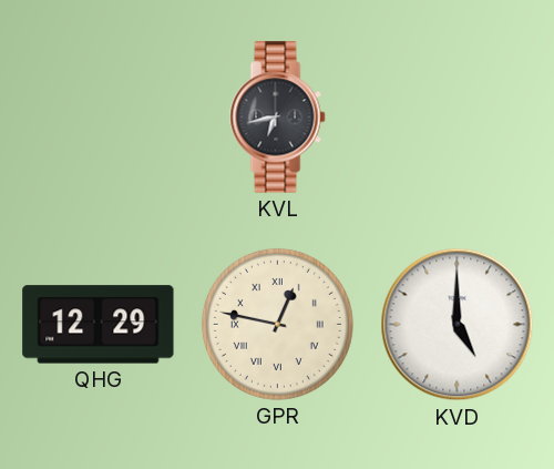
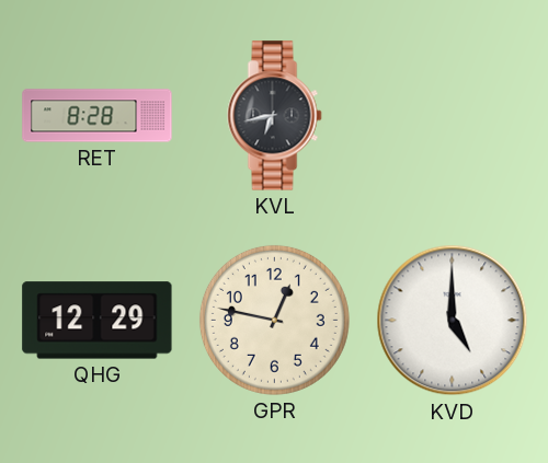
RET: none -> 8:28 (98, 116)
GPR numerals: Roman -> Arabic (274, 320)
